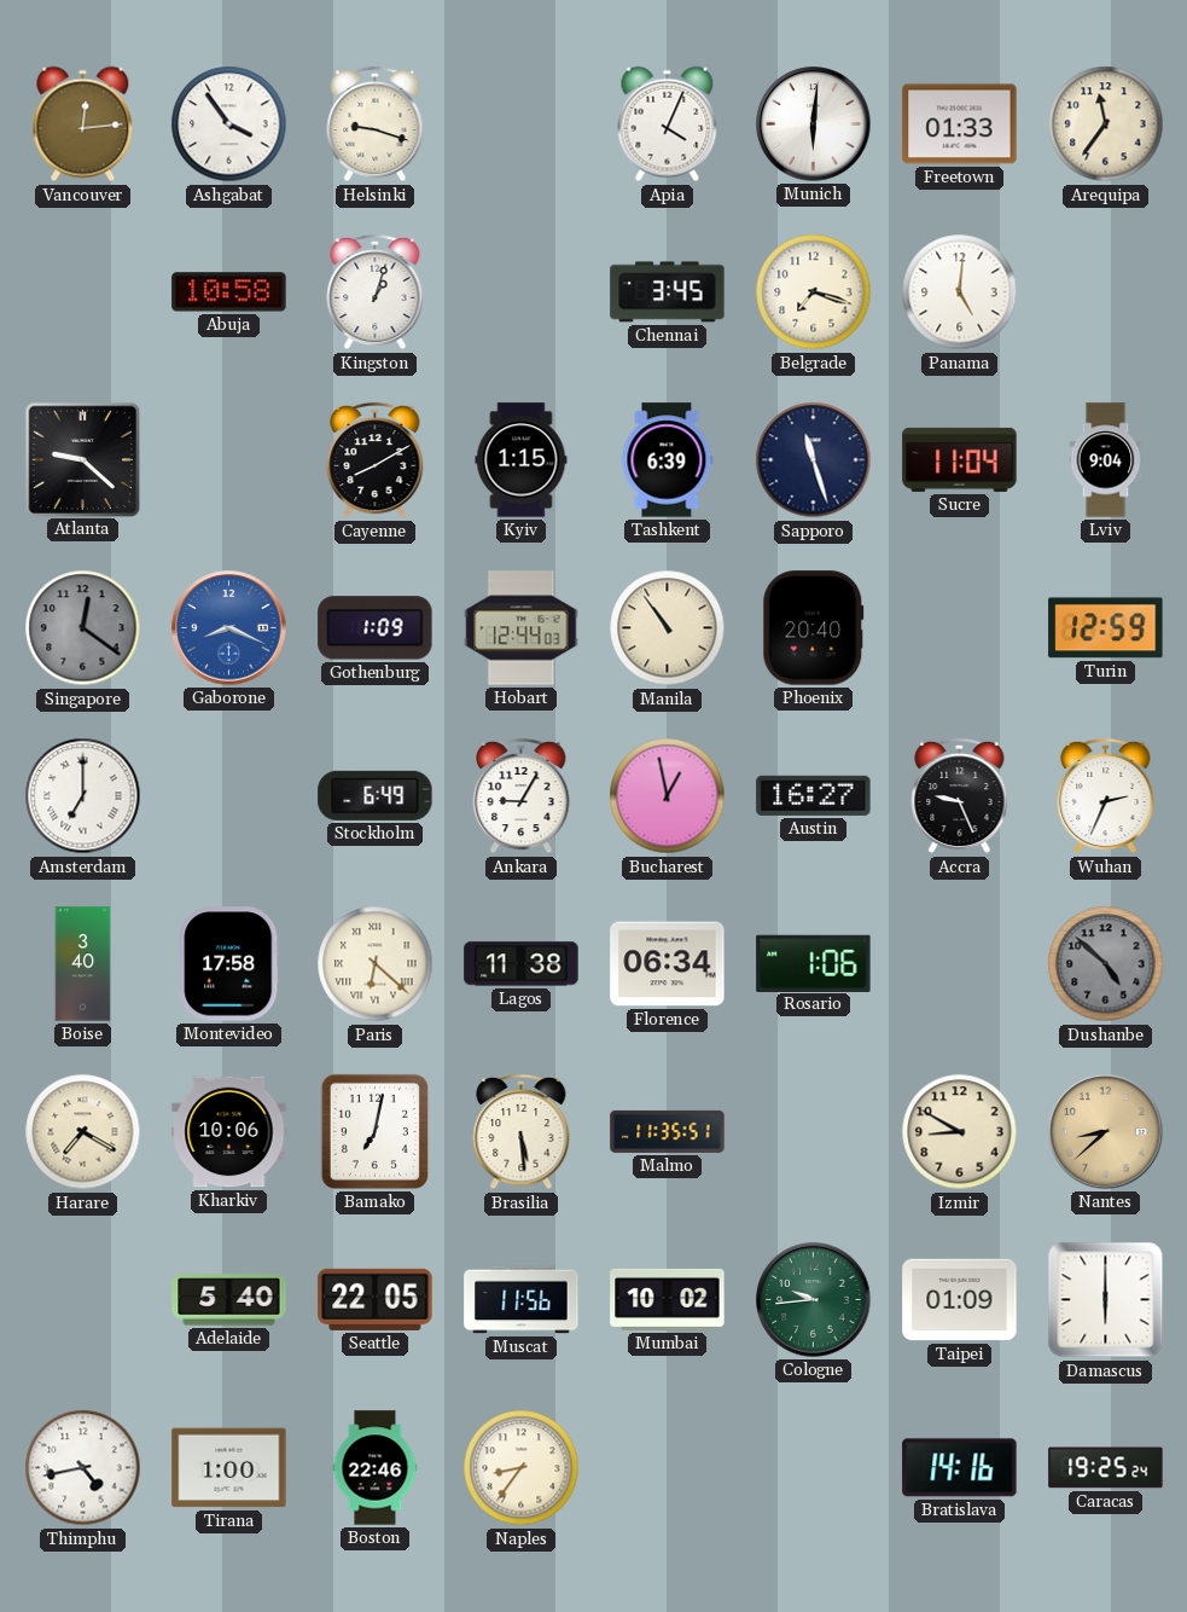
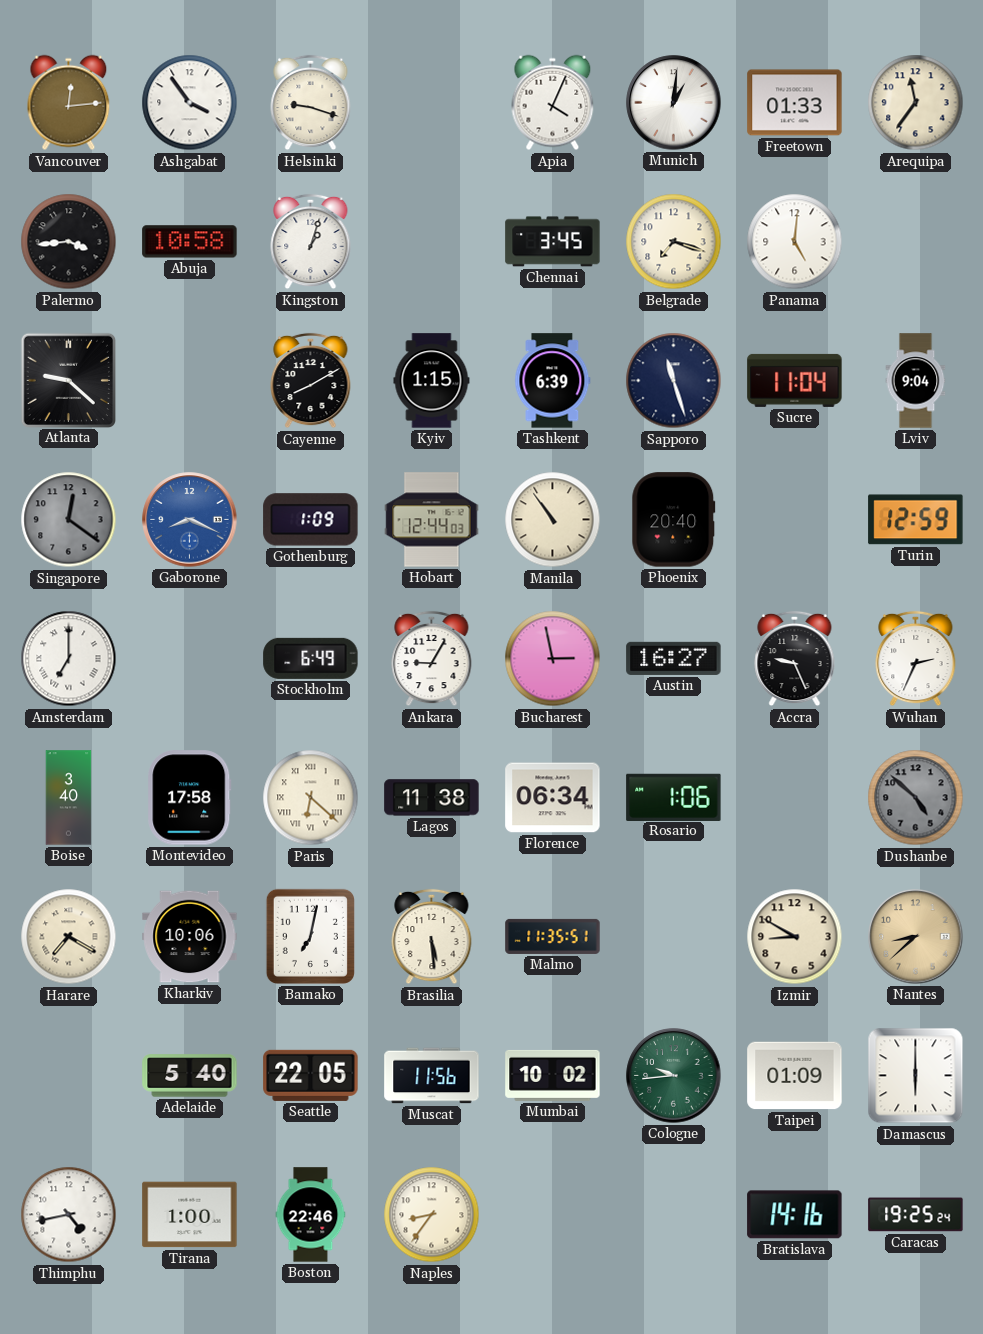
Munich: 6:01 -> 1:01 (674, 103)
Palermo: none -> 3:44 (69, 242)
Bucharest: 12:58 -> 2:58 (553, 659)
